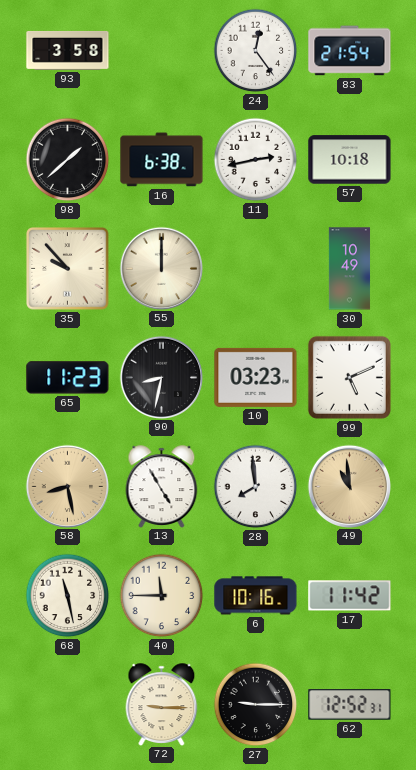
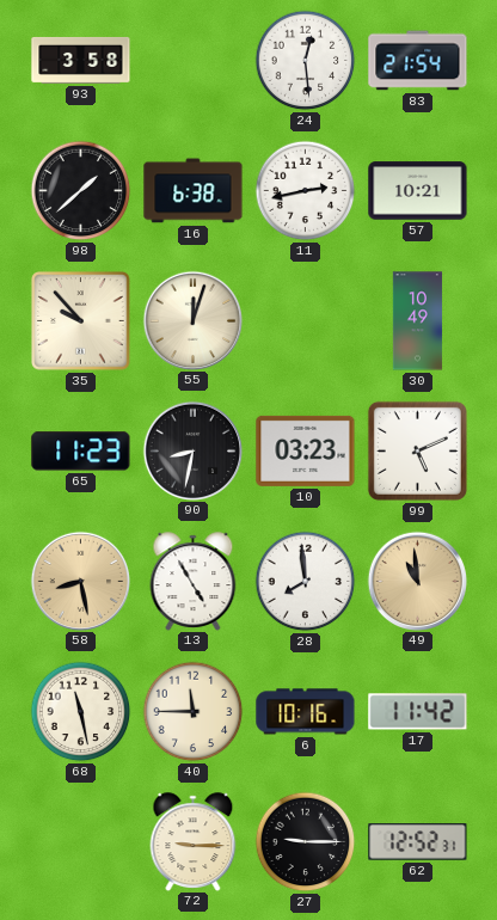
24: 12:24 -> 12:29 (306, 61)
57: 10:18 -> 10:21 (418, 191)
55: 12:00 -> 12:03 (192, 320)
